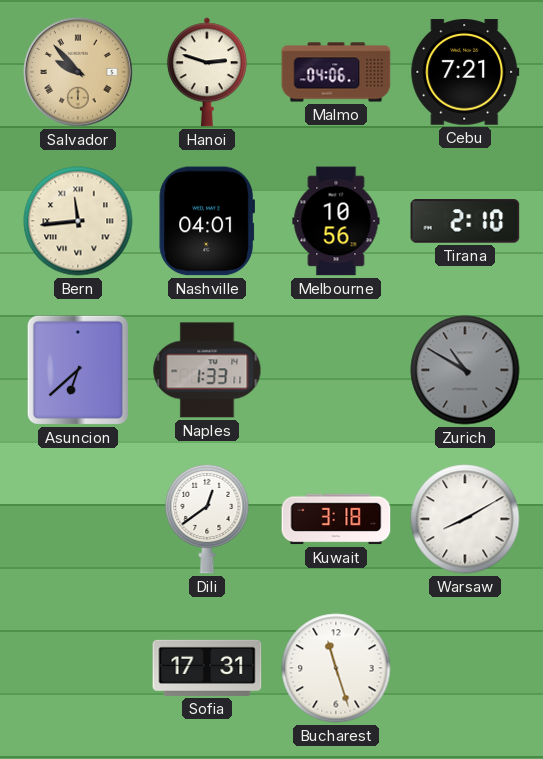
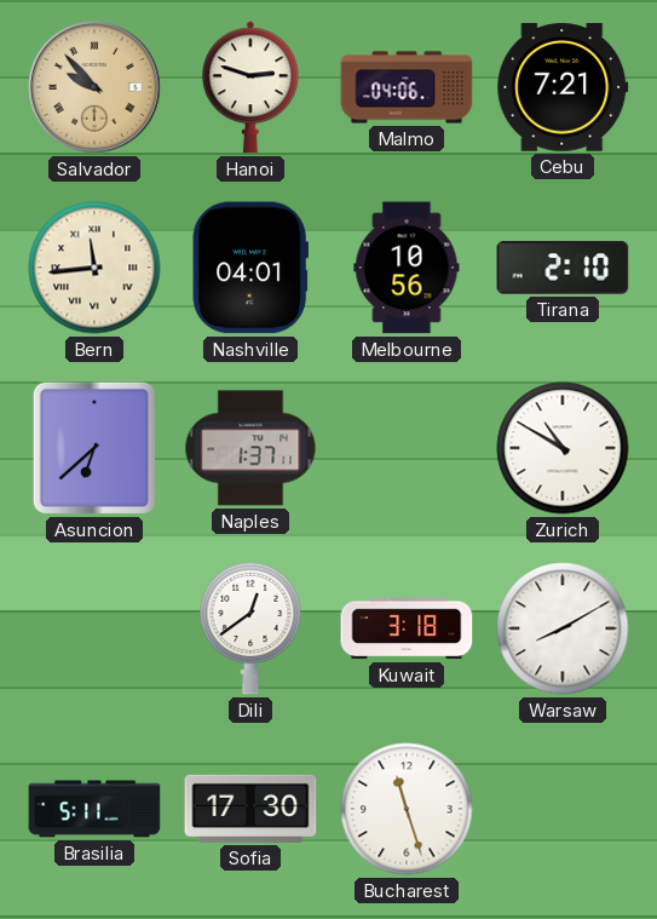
Naples: 1:33 -> 1:37 (250, 448)
Zurich dial: grey -> white (563, 448)
Brasilia: none -> 5:11 (94, 809)
Sofia: 17:31 -> 17:30 (250, 809)
